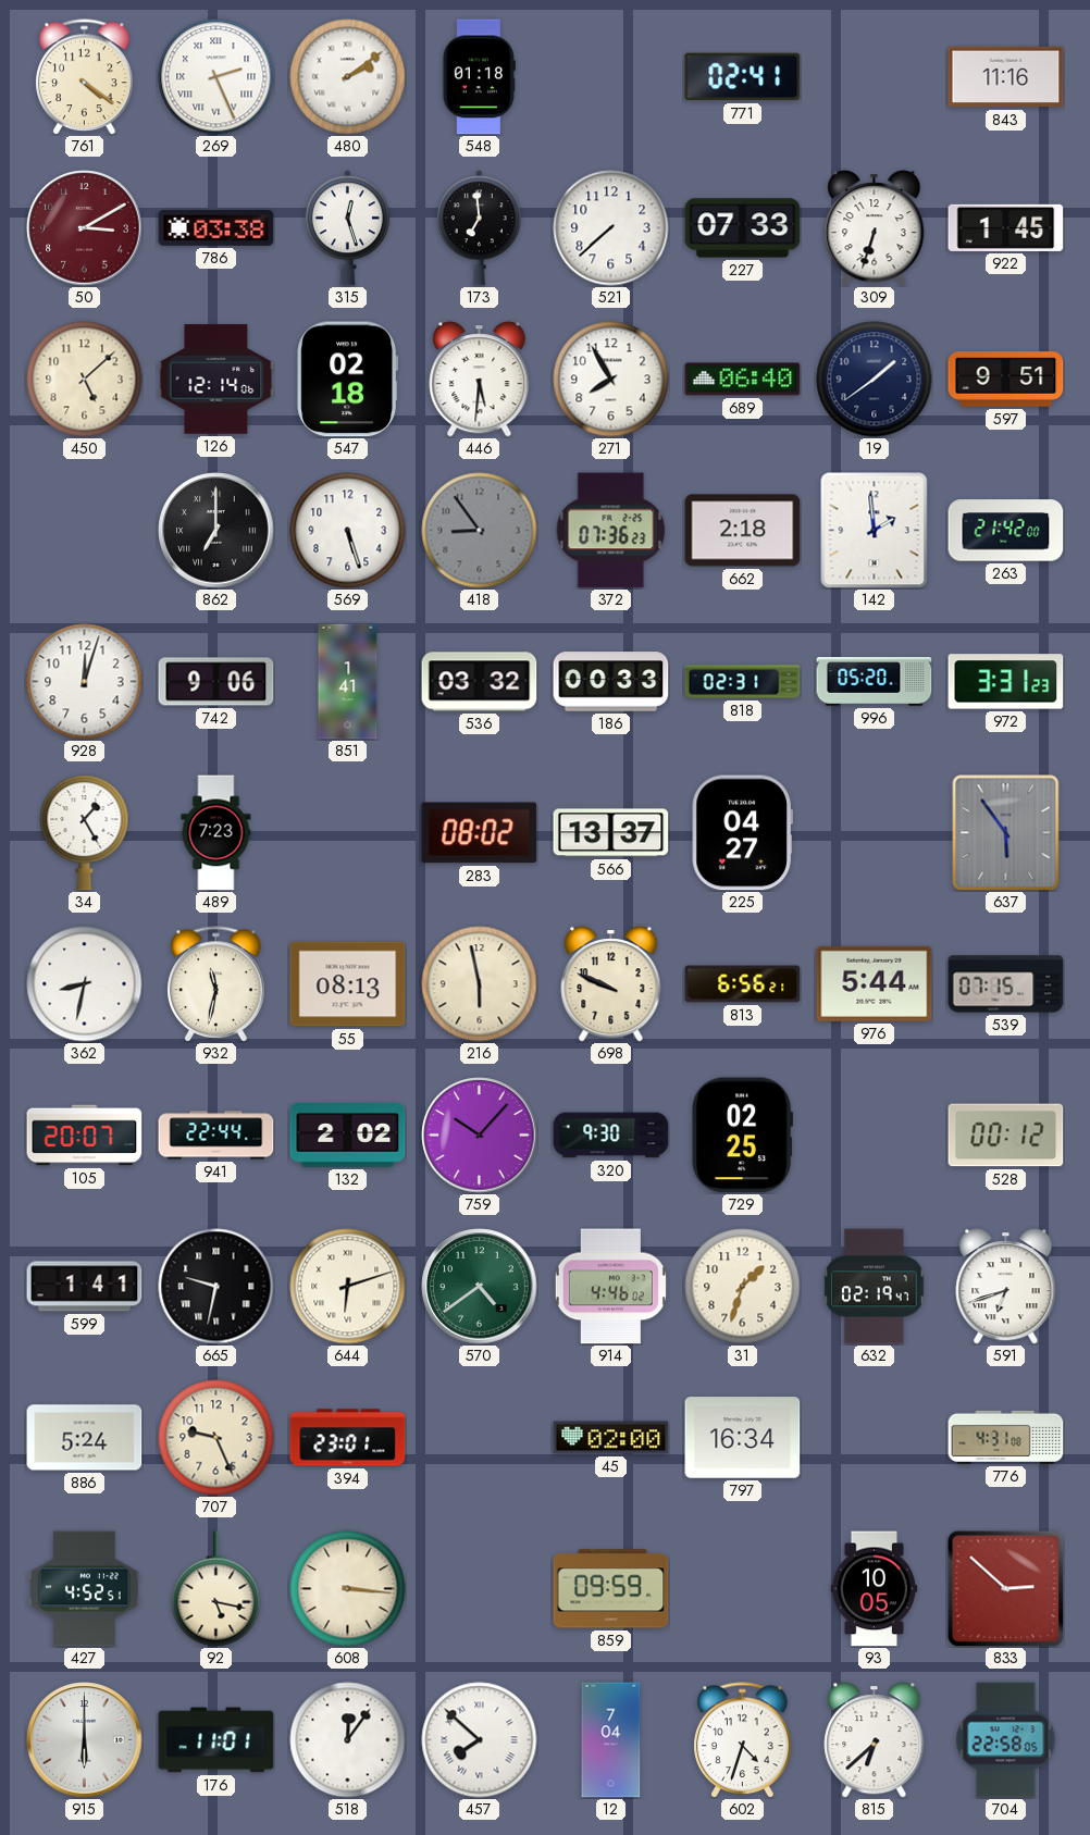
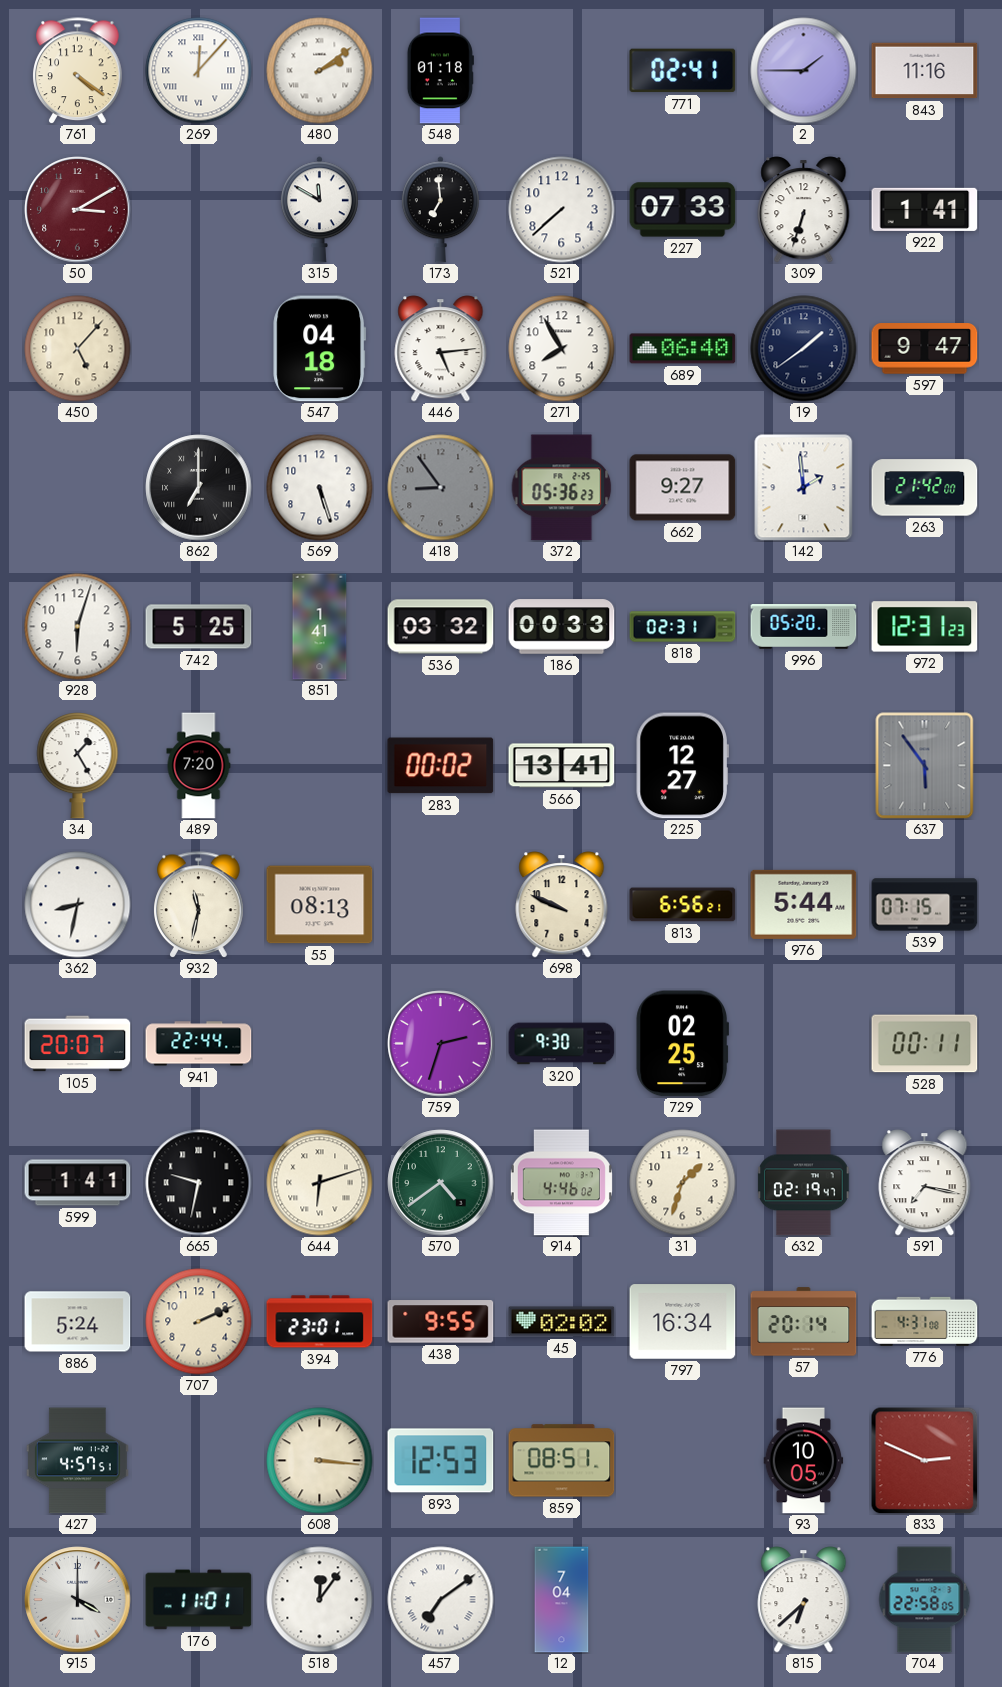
269: 2:26 -> 12:07 (199, 71)
2: none -> 1:45 (804, 71)
786: 03:38 -> none (216, 227)
315: 12:27 -> 11:50 (319, 210)
922: 1:45 -> 1:41 (925, 209)
450: 5:08 -> 5:07 (78, 349)
126: 12:14 -> none (216, 380)
547: 02:18 -> 04:18 (320, 349)
446: 5:31 -> 5:14 (441, 349)
597: 9:51 -> 9:47 (925, 349)
372: 07:36 -> 05:36 (562, 488)
662: 2:18 -> 9:27 (683, 488)
928: 12:03 -> 6:03 (78, 627)
742: 9:06 -> 5:25 (199, 627)
972: 3:31 -> 12:31 (925, 627)
489: 7:23 -> 7:20 (199, 766)
283: 08:02 -> 00:02 (441, 766)
566: 13:37 -> 13:41 (562, 766)
225: 04:27 -> 12:27 (682, 766)
216: 5:58 -> none (480, 984)
132: 2:02 -> none (348, 1136)
759: 10:07 -> 2:33 (441, 1044)
528: 00:12 -> 00:11 (925, 1044)
591: 6:42 -> 7:17 (925, 1183)
707: 9:26 -> 2:11 (199, 1322)
438: none -> 9:55 (441, 1322)
45: 02:00 -> 02:02 (562, 1322)
57: none -> 20:14 (804, 1322)
427: 4:52 -> 4:57 (77, 1461)
92: 5:17 -> none (216, 1589)
893: none -> 12:53 (441, 1461)
859: 09:59 -> 08:51 (562, 1461)
833: 2:52 -> 2:49 (925, 1461)
915: 6:00 -> 4:00 (78, 1600)
457: 7:52 -> 7:09 (441, 1600)
602: 4:33 -> none (743, 1740)
